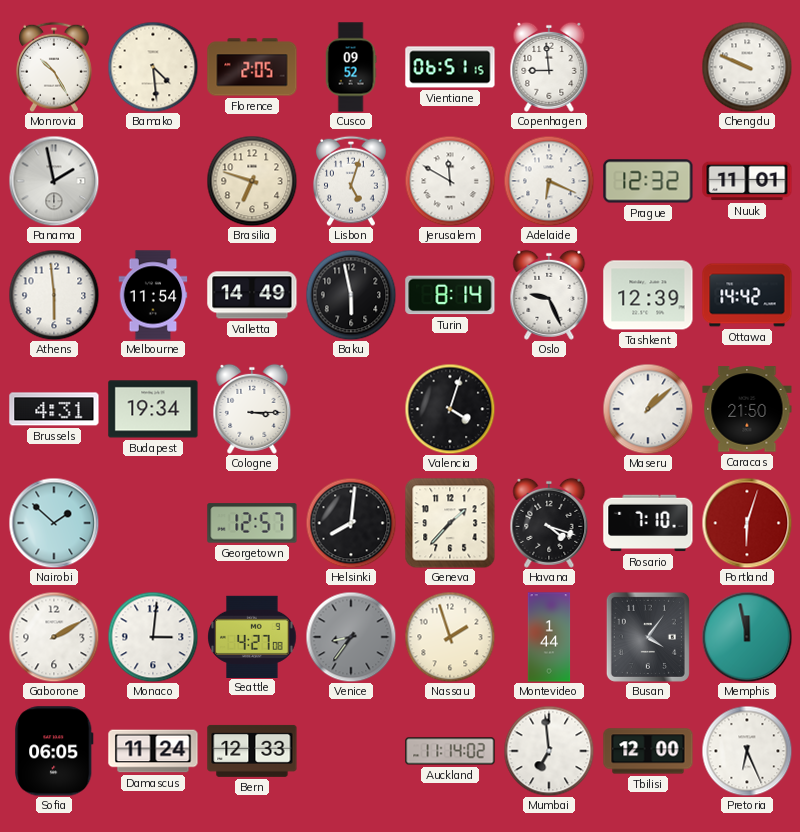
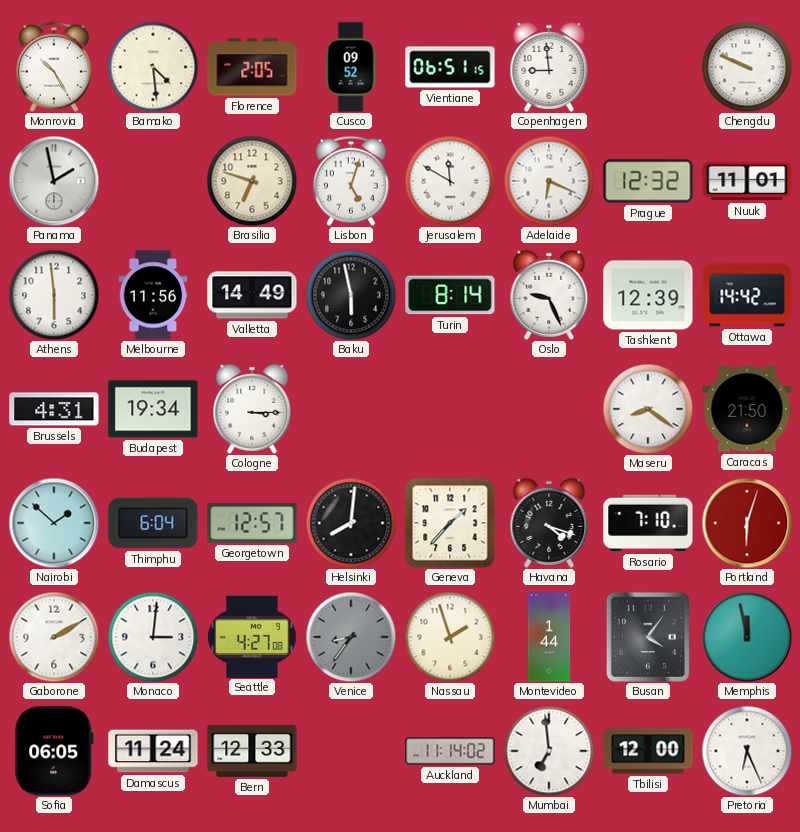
Melbourne: 11:54 -> 11:56 (153, 295)
Valencia: 4:03 -> none (450, 409)
Maseru: 1:08 -> 8:21 (648, 409)
Thimphu: none -> 6:04 (153, 523)
